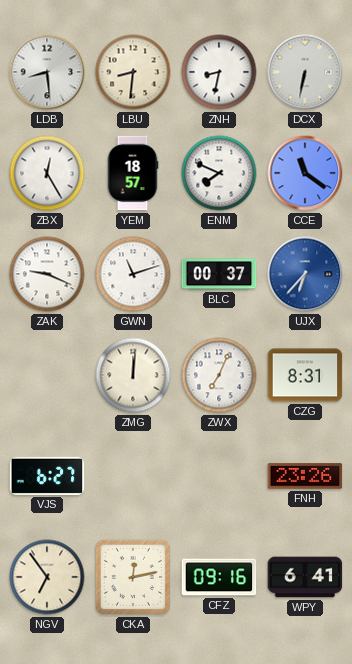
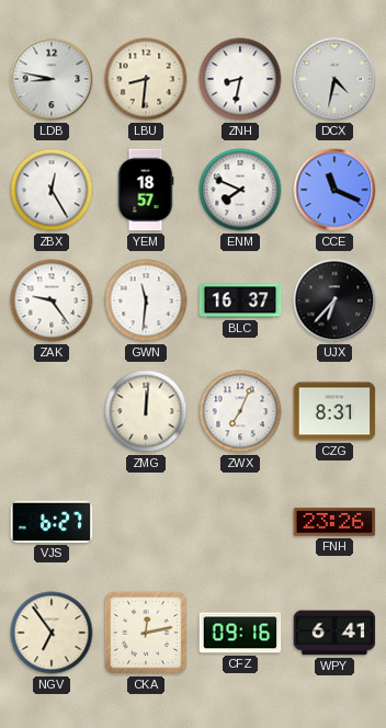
LDB: 8:29 -> 8:47 (52, 79)
DCX: 6:32 -> 4:32 (334, 79)
CCE: 11:21 -> 11:19 (334, 190)
ZAK: 9:19 -> 9:24 (52, 300)
GWN: 11:12 -> 11:31 (146, 300)
BLC: 00:37 -> 16:37 (240, 300)
UJX dial: blue -> black (334, 300)
